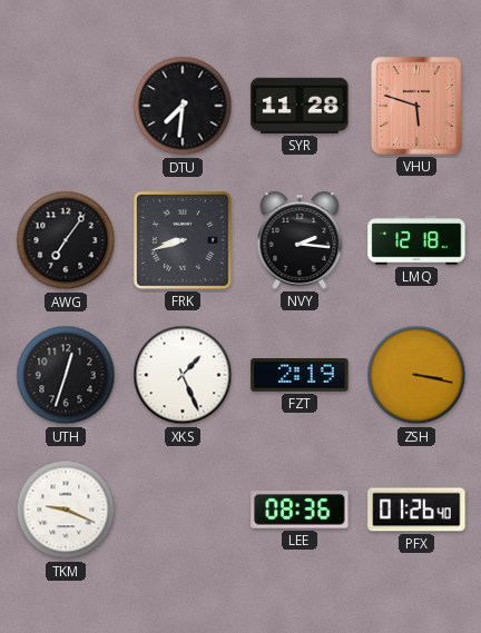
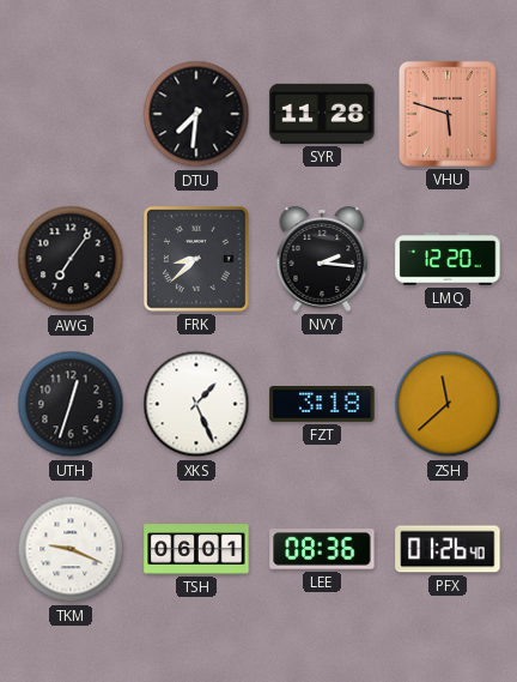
FRK: 8:42 -> 8:38 (196, 259)
LMQ: 12:18 -> 12:20 (448, 259)
FZT: 2:19 -> 3:18 (322, 405)
ZSH: 3:17 -> 11:38 (448, 404)
TSH: none -> 06:01 (196, 549)
